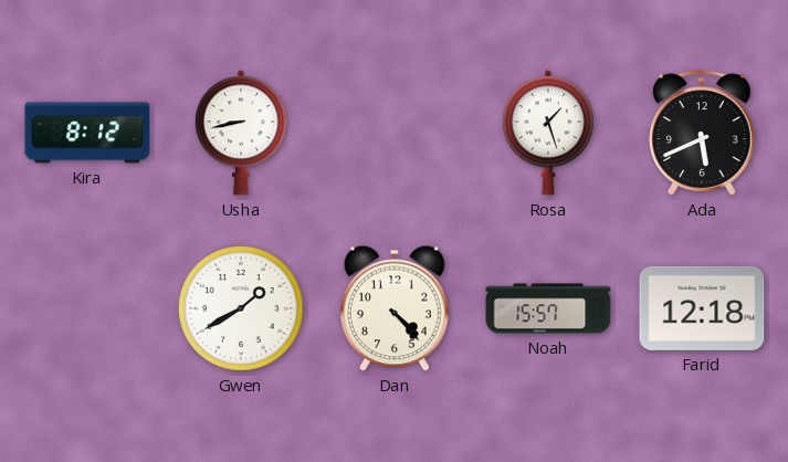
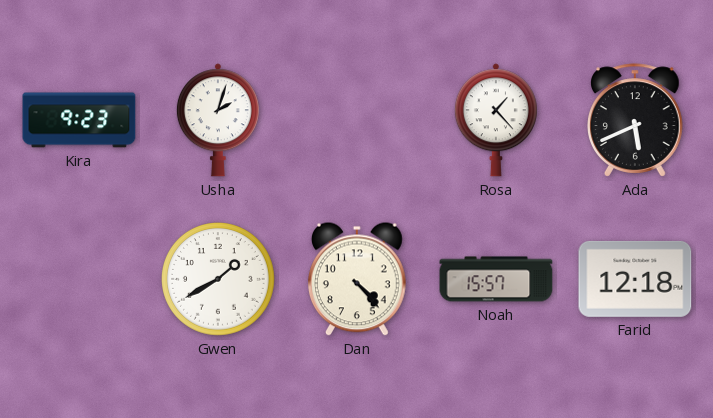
Kira: 8:12 -> 9:23 (79, 120)
Usha: 8:43 -> 2:03 (218, 120)
Rosa: 1:27 -> 1:23 (496, 120)
